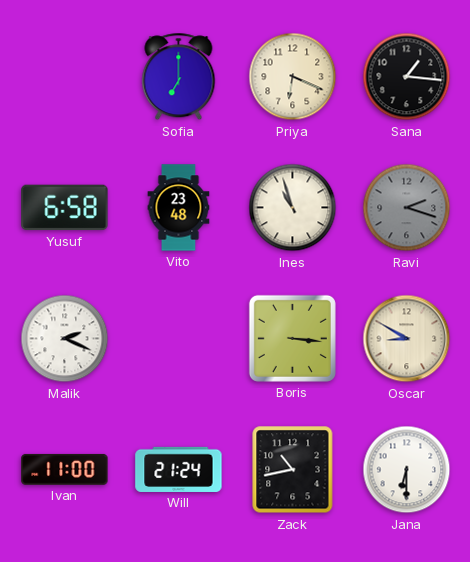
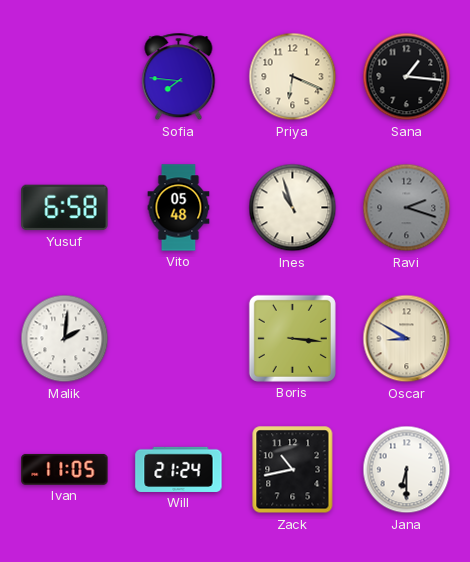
Sofia: 7:00 -> 7:46 (179, 77)
Vito: 23:48 -> 05:48 (179, 208)
Malik: 2:19 -> 2:01 (65, 339)
Ivan: 11:00 -> 11:05 (65, 469)
